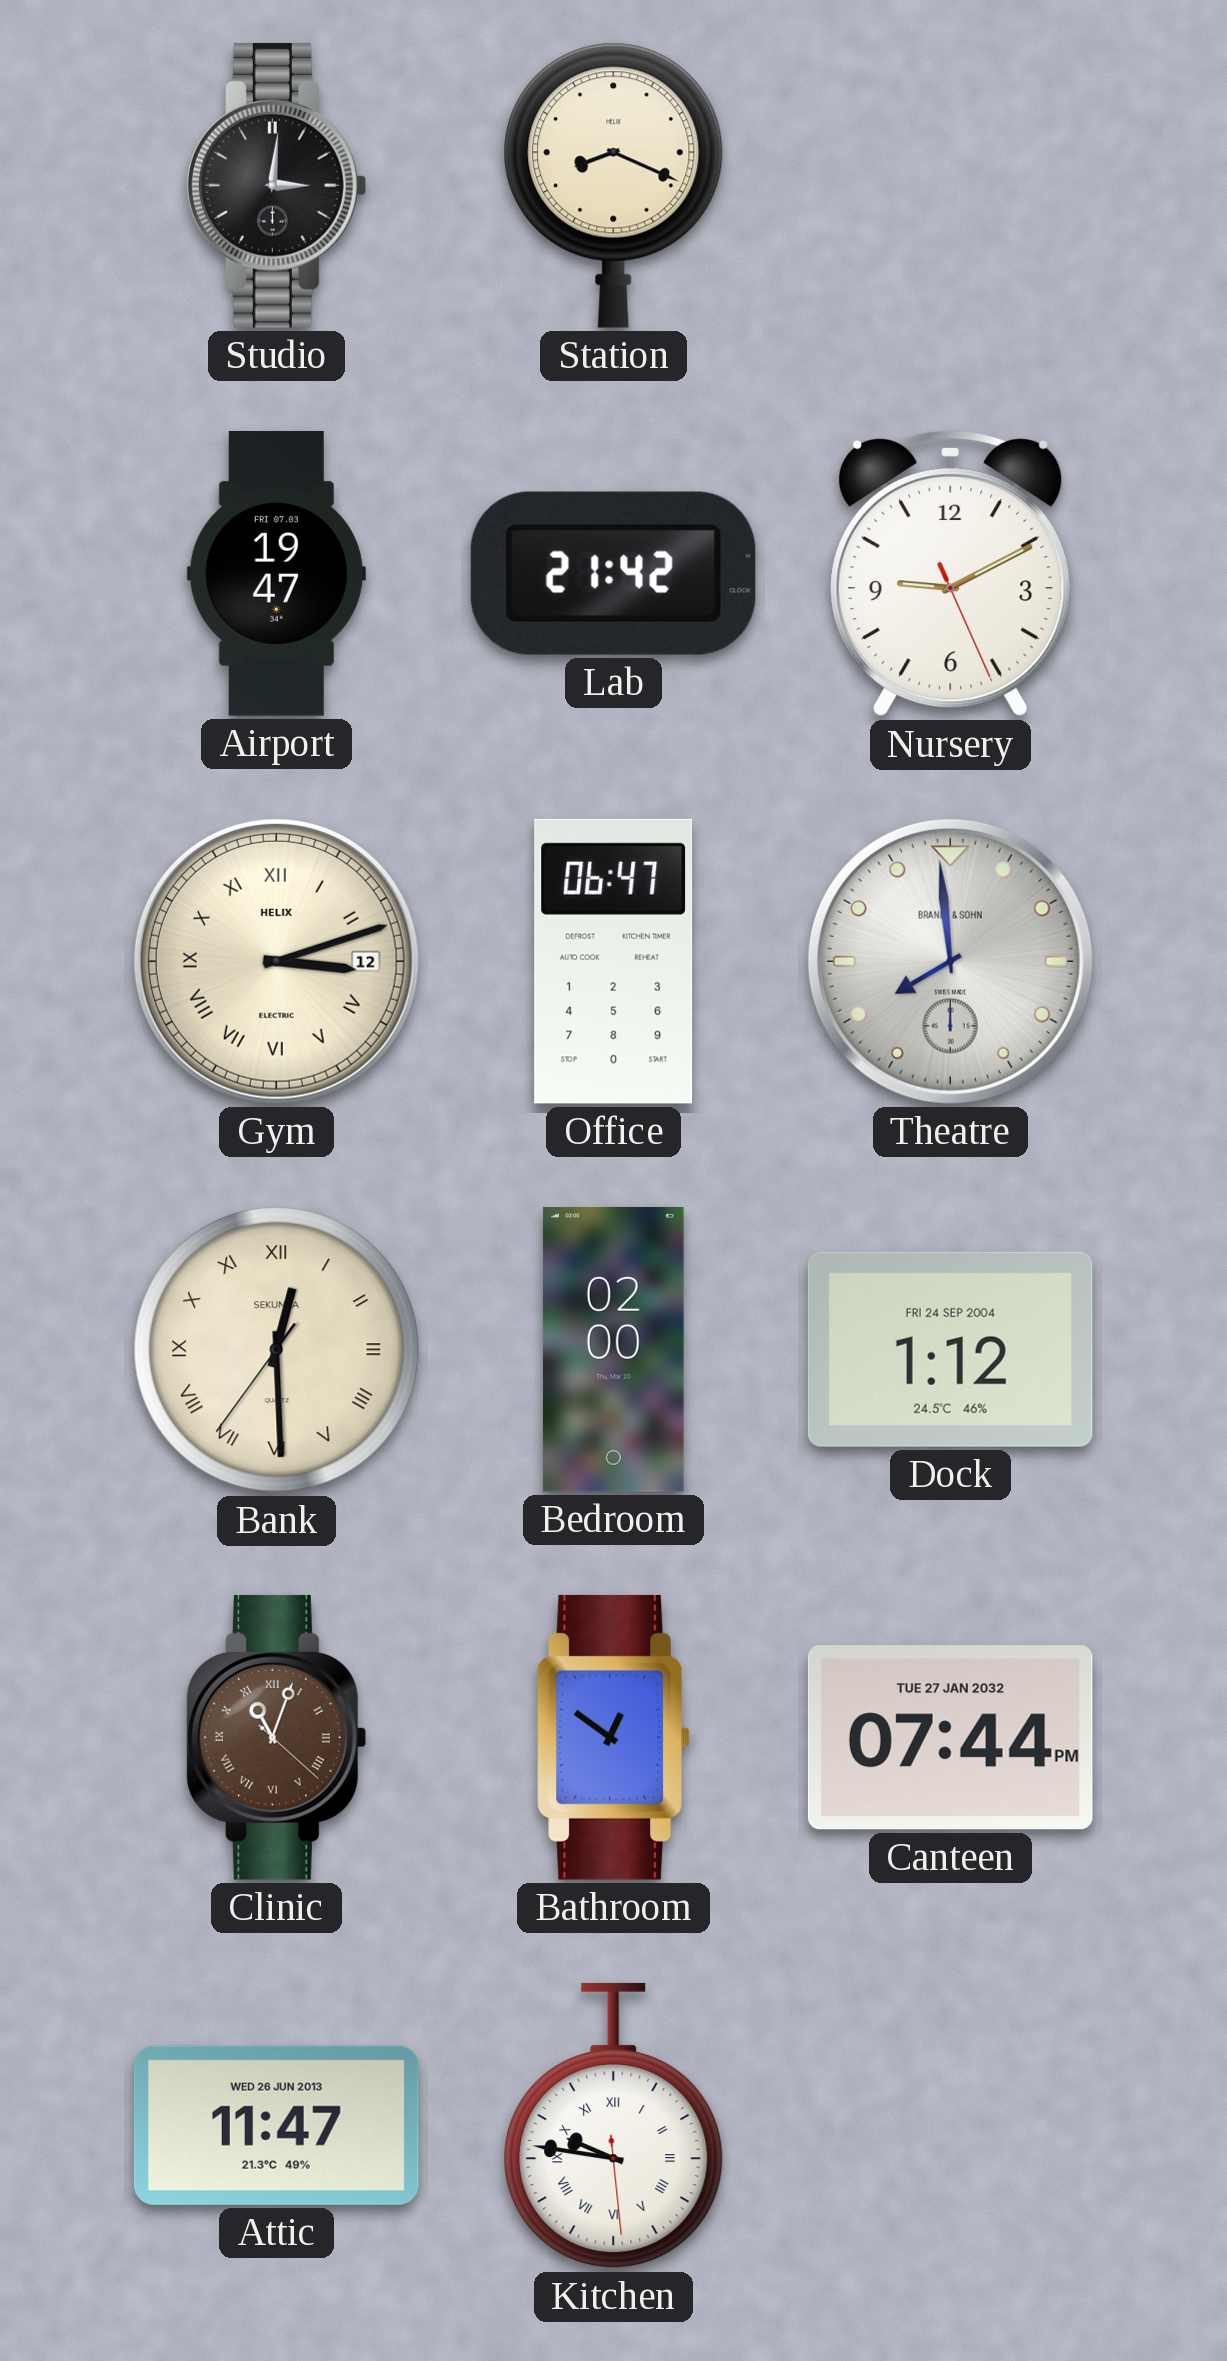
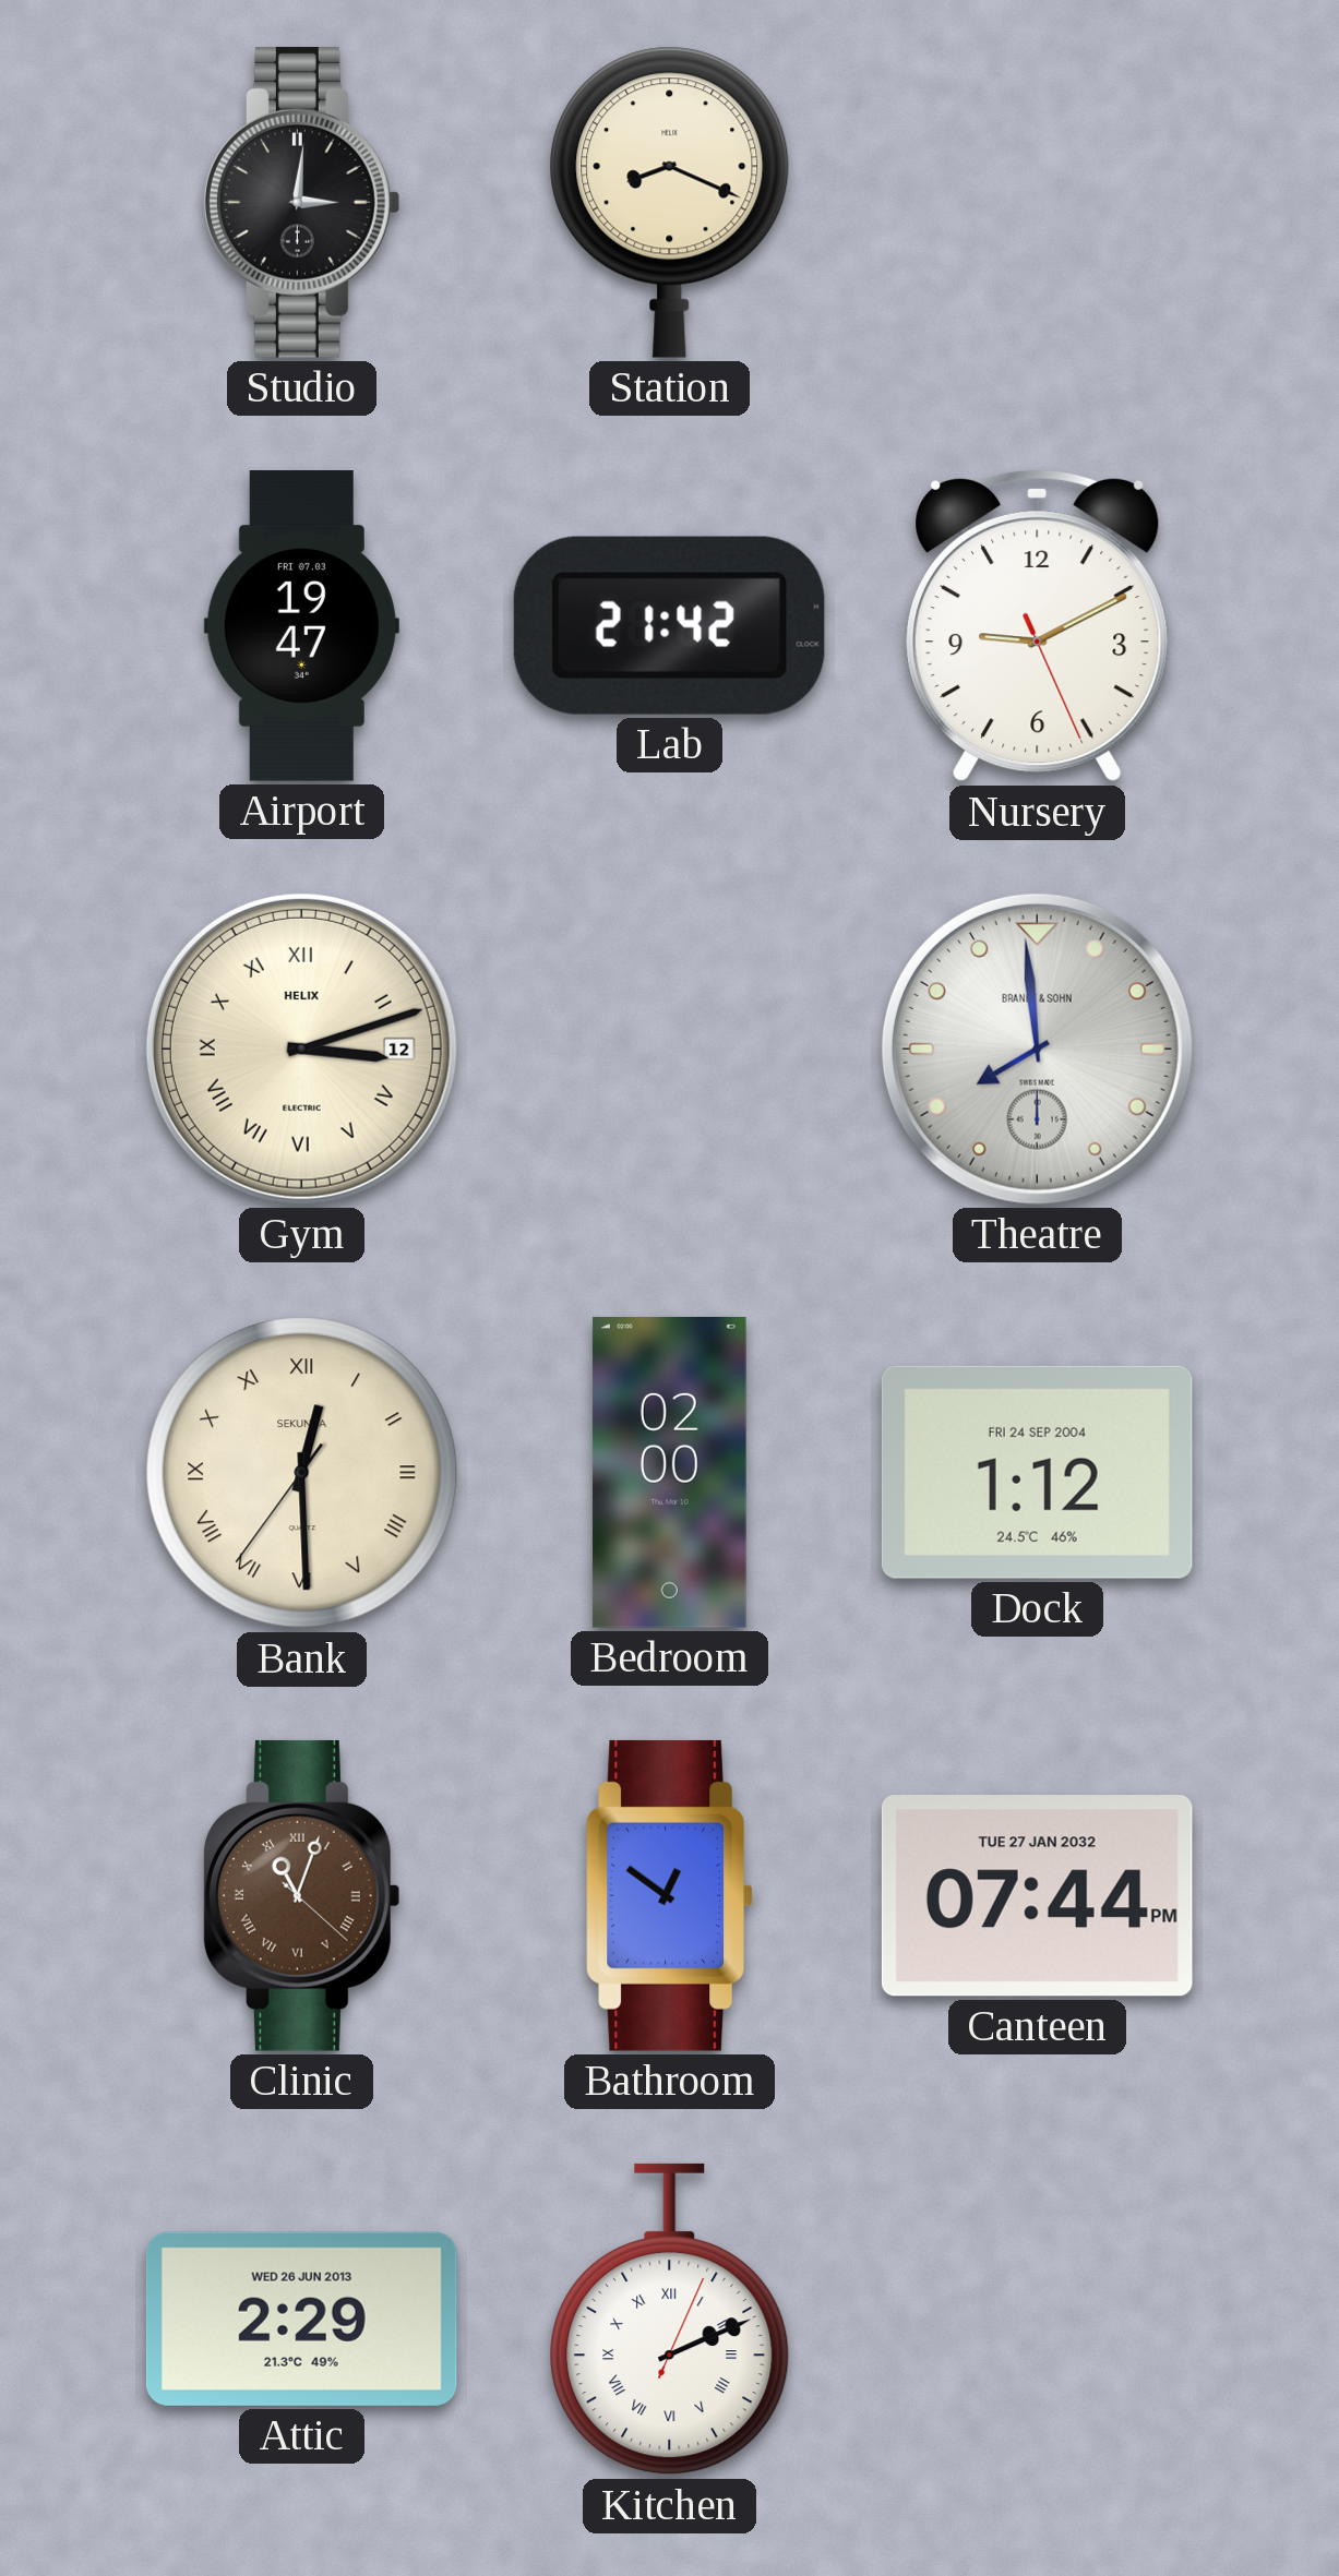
Office: 06:47 -> none (614, 961)
Attic: 11:47 -> 2:29 (301, 2319)
Kitchen: 9:46 -> 2:11 (670, 2320)
